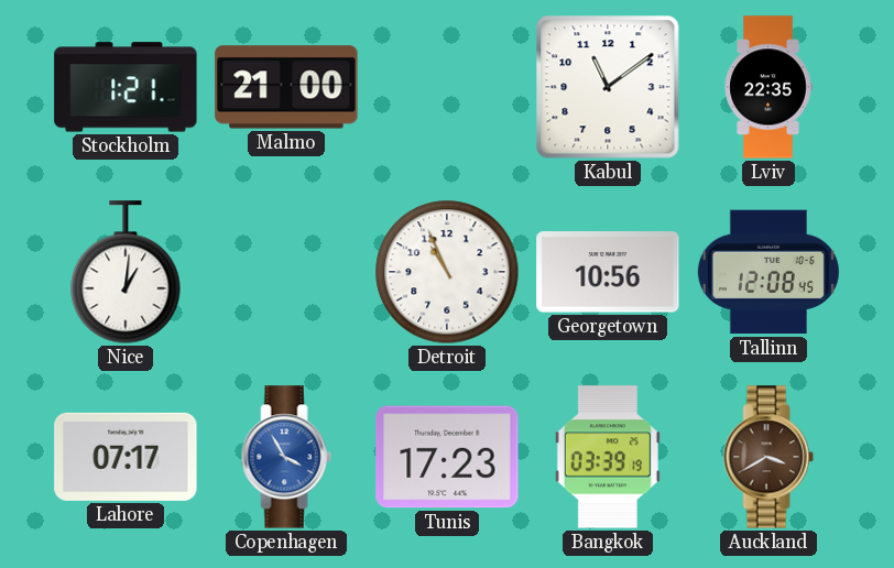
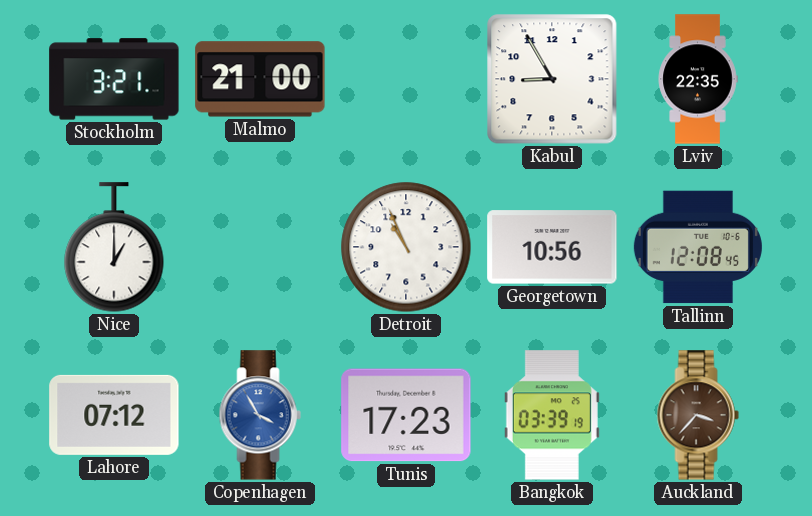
Stockholm: 1:21 -> 3:21 (114, 79)
Kabul: 11:09 -> 8:55 (552, 79)
Nice: 1:01 -> 1:00 (114, 247)
Lahore: 07:17 -> 07:12 (114, 415)
Auckland: 3:40 -> 3:37 (698, 415)
